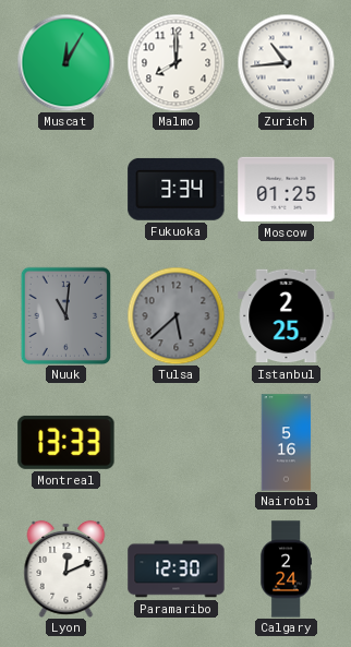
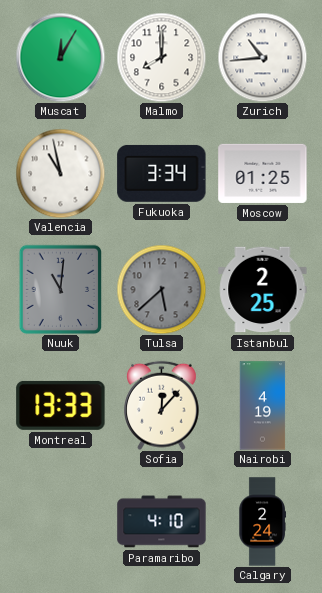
Valencia: none -> 10:58 (60, 173)
Sofia: none -> 12:07 (162, 405)
Nairobi: 5:16 -> 4:19 (263, 406)
Lyon: 12:11 -> none (66, 568)
Paramaribo: 12:30 -> 4:10 (162, 522)
